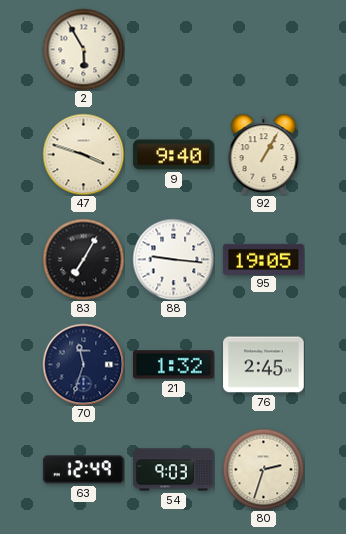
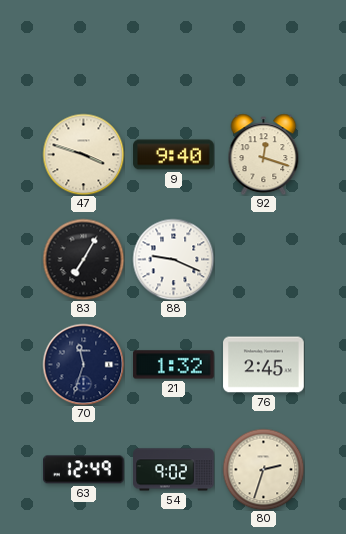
2: 5:55 -> none (83, 49)
92: 1:05 -> 12:18 (264, 154)
88: 9:16 -> 9:19 (173, 259)
95: 19:05 -> none (264, 259)
54: 9:03 -> 9:02 (174, 470)
